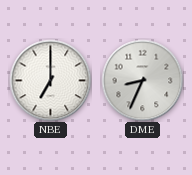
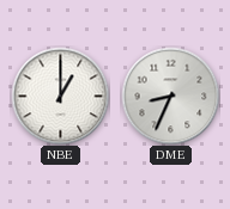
NBE: 7:00 -> 1:00 (60, 96)
